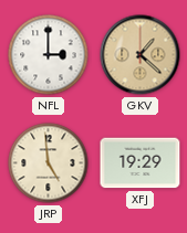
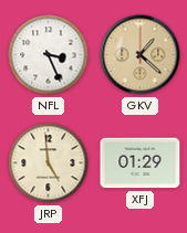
NFL: 3:00 -> 3:26 (49, 55)
XFJ: 19:29 -> 01:29 (141, 163)
